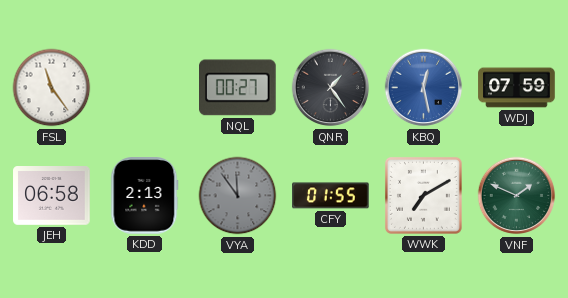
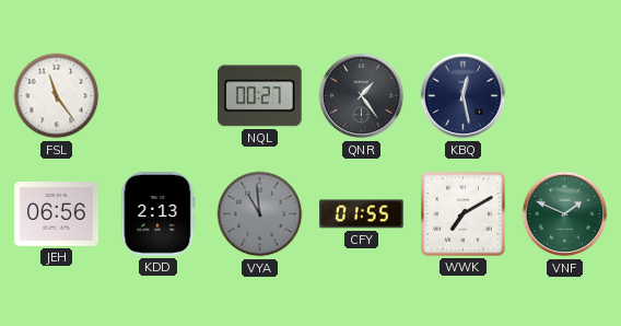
KBQ dial: blue -> navy (464, 96)
WDJ: 07:59 -> none (517, 88)
JEH: 06:58 -> 06:56 (57, 214)
VYA: 11:54 -> 10:59 (260, 214)
